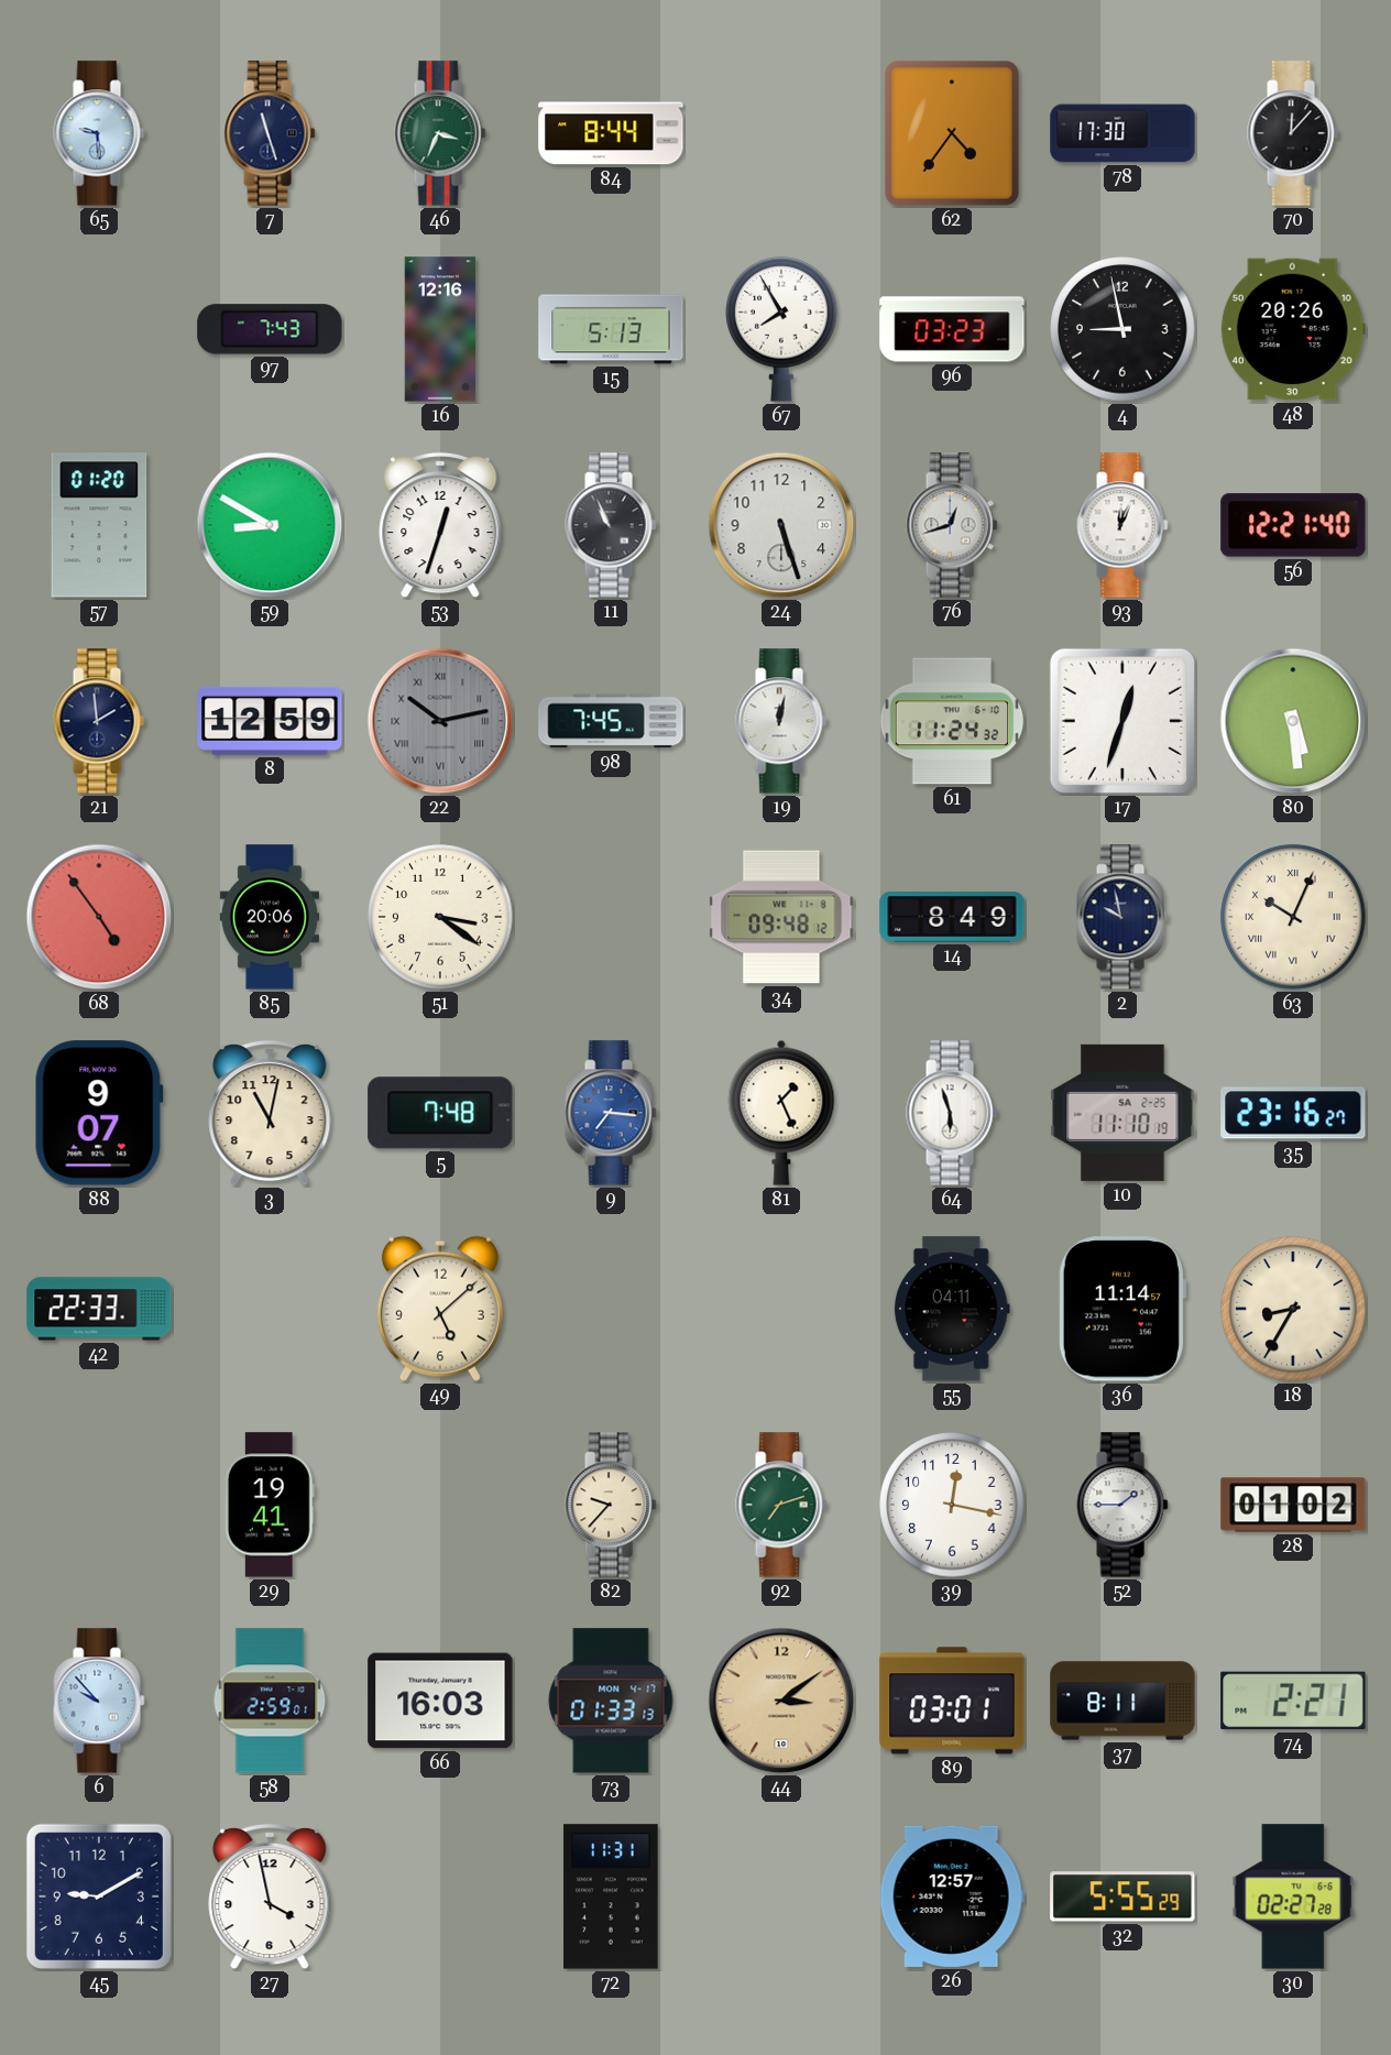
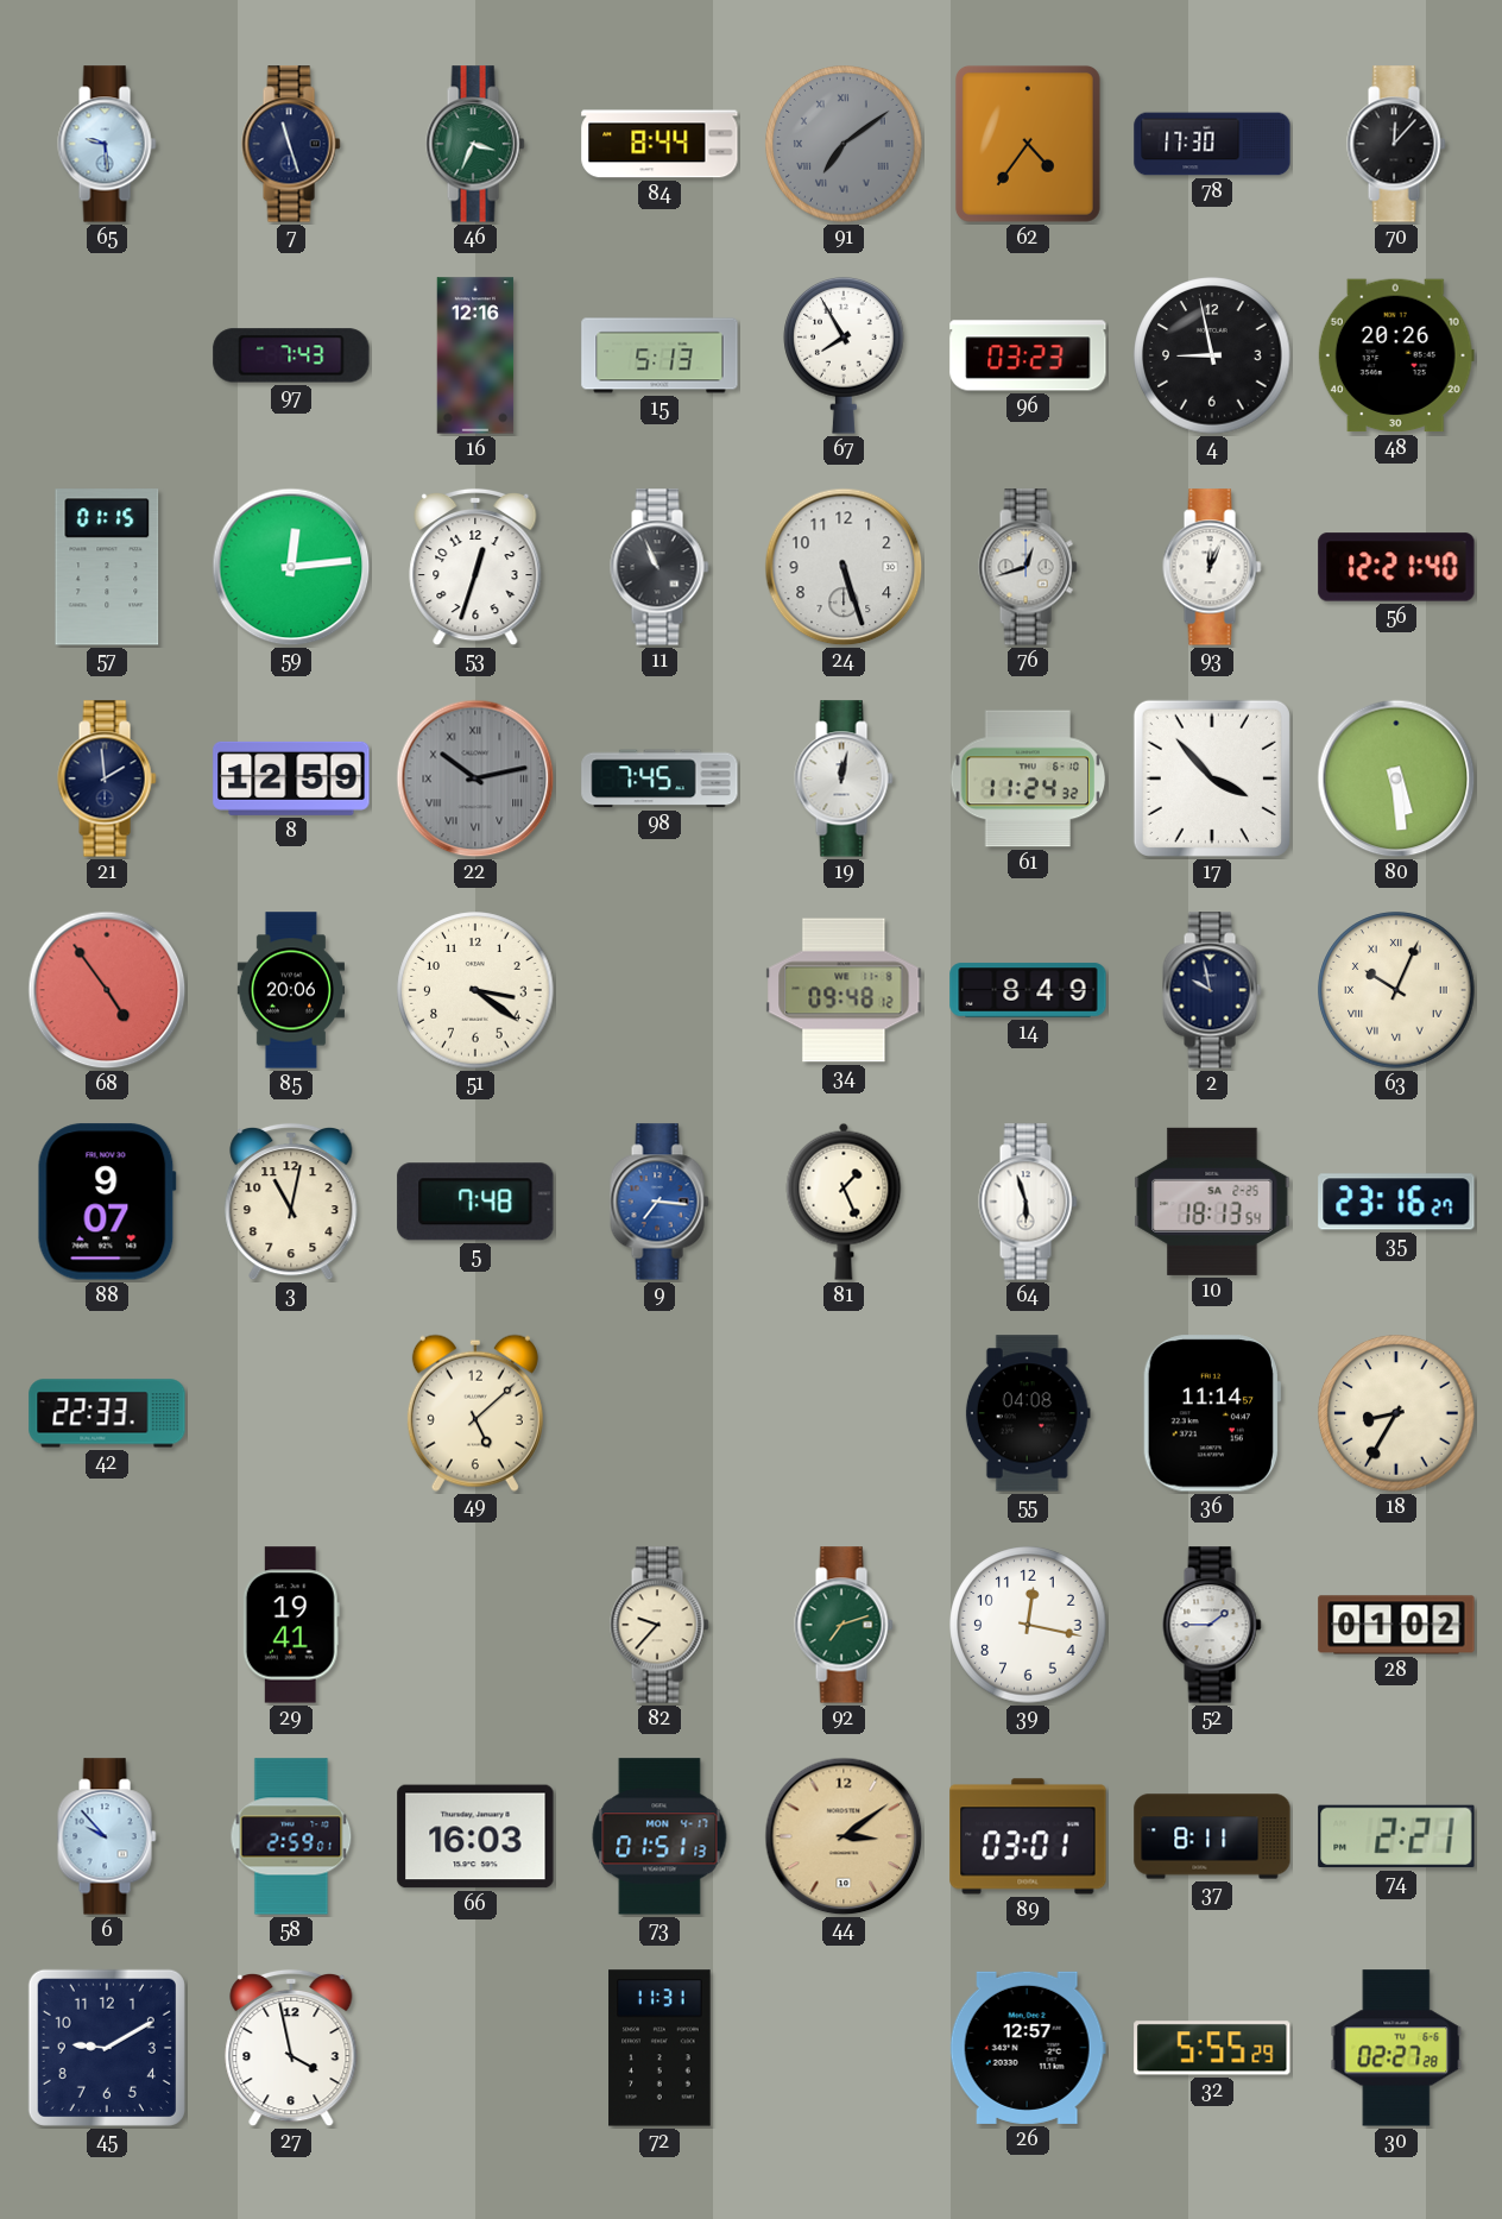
91: none -> 7:09 (844, 144)
57: 01:20 -> 01:15 (107, 567)
59: 8:50 -> 12:14 (291, 567)
17: 12:33 -> 3:53 (1212, 778)
10: 11:10 -> 18:13 (1212, 1202)
55: 04:11 -> 04:08 (1028, 1413)
73: 01:33 -> 01:51 (660, 1836)
